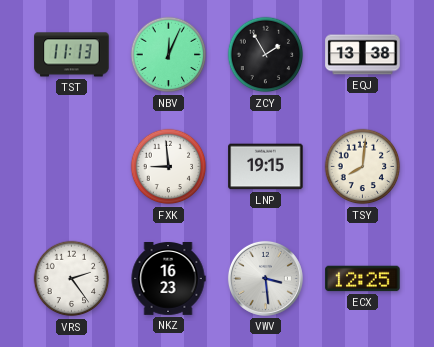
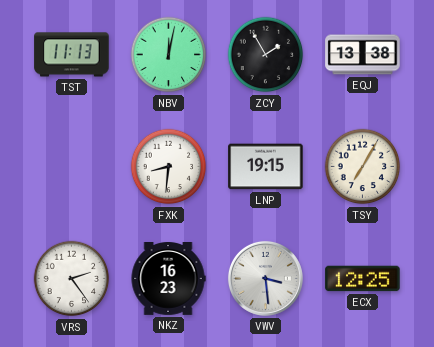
NBV: 12:04 -> 12:02 (169, 55)
FXK: 8:59 -> 8:31 (169, 167)
TSY: 8:01 -> 7:05 (363, 167)
